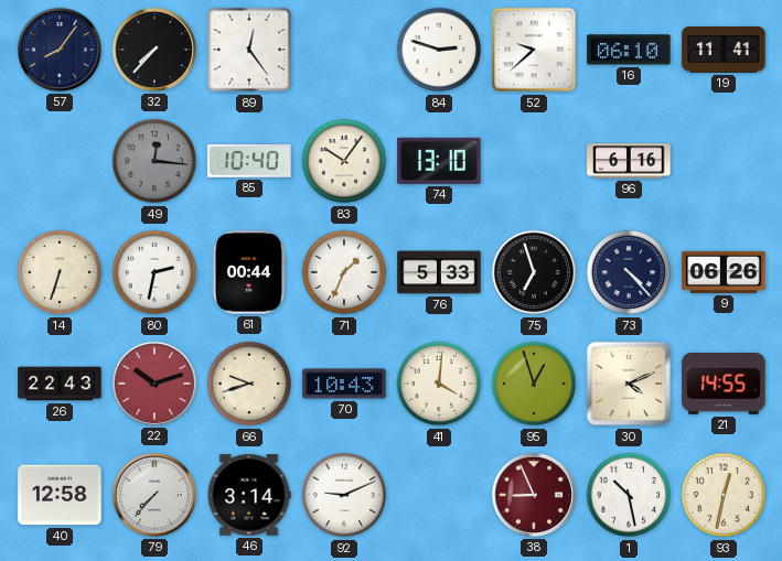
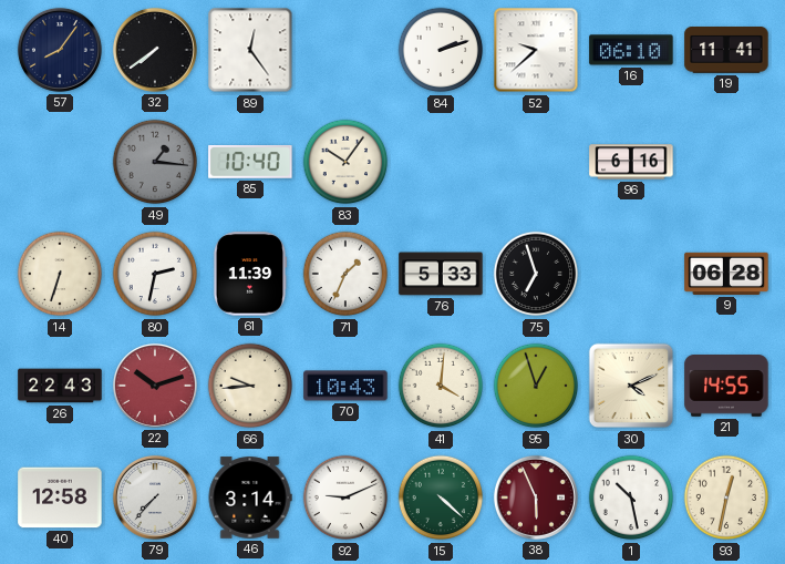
32: 7:37 -> 7:39 (155, 50)
84: 2:48 -> 2:12 (441, 50)
49: 12:16 -> 1:16 (155, 162)
74: 13:10 -> none (439, 161)
61: 00:44 -> 11:39 (250, 274)
73: 4:23 -> none (629, 272)
9: 06:26 -> 06:28 (726, 274)
66: 9:42 -> 9:44 (250, 386)
15: none -> 4:22 (441, 498)
38: 8:56 -> 5:56 (536, 498)
